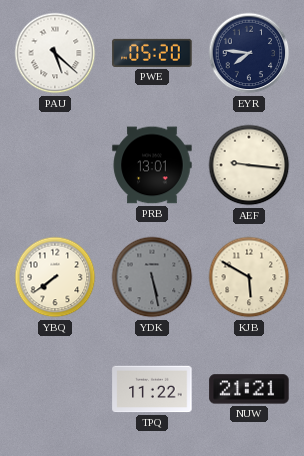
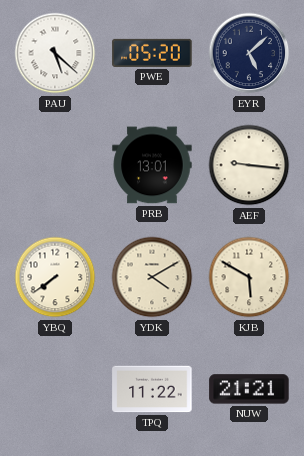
EYR: 7:46 -> 5:08 (249, 53)
YDK: 5:28 -> 4:10 (152, 277)
YDK dial: grey -> cream (152, 277)
